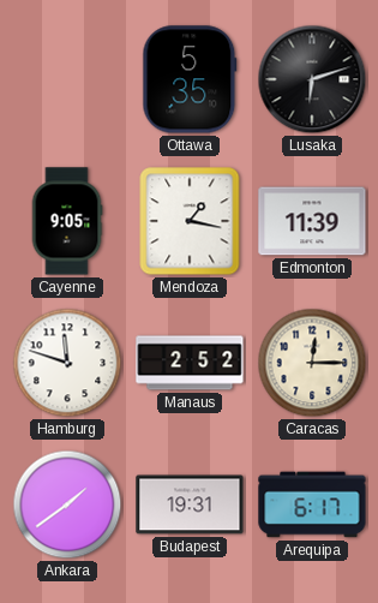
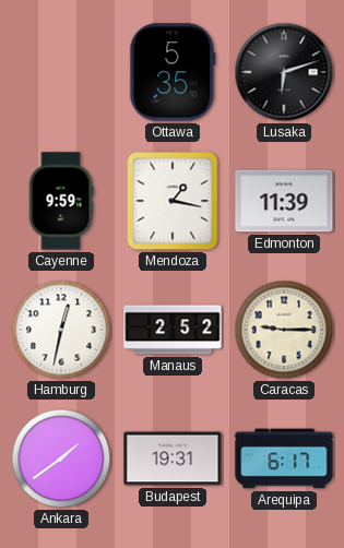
Cayenne: 9:05 -> 9:59 (61, 201)
Hamburg: 11:48 -> 12:32 (61, 330)
Caracas: 12:15 -> 9:15 (284, 330)
